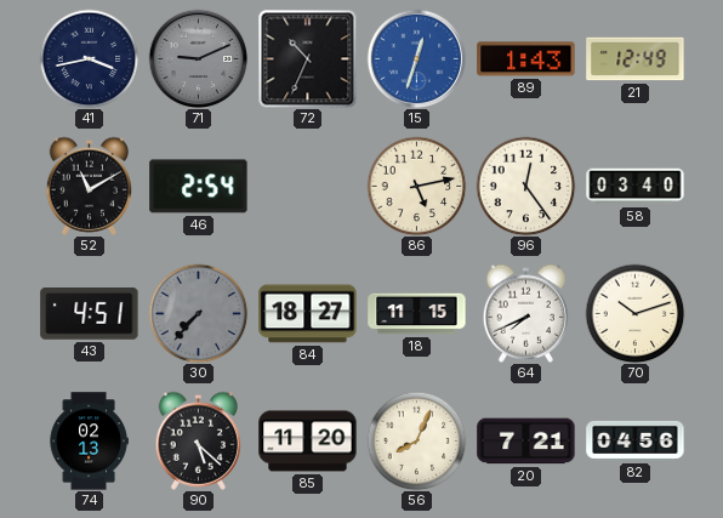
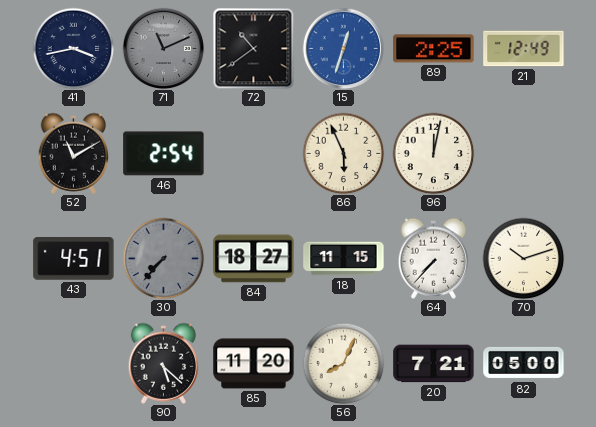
71: 9:11 -> 11:11 (163, 48)
72: 10:34 -> 10:39 (253, 48)
89: 1:43 -> 2:25 (434, 49)
86: 5:13 -> 5:56 (343, 153)
96: 12:24 -> 12:02 (433, 153)
58: 03:40 -> none (636, 187)
64: 7:41 -> 7:37 (434, 258)
74: 02:13 -> none (89, 442)
82: 04:56 -> 05:00 (524, 363)
